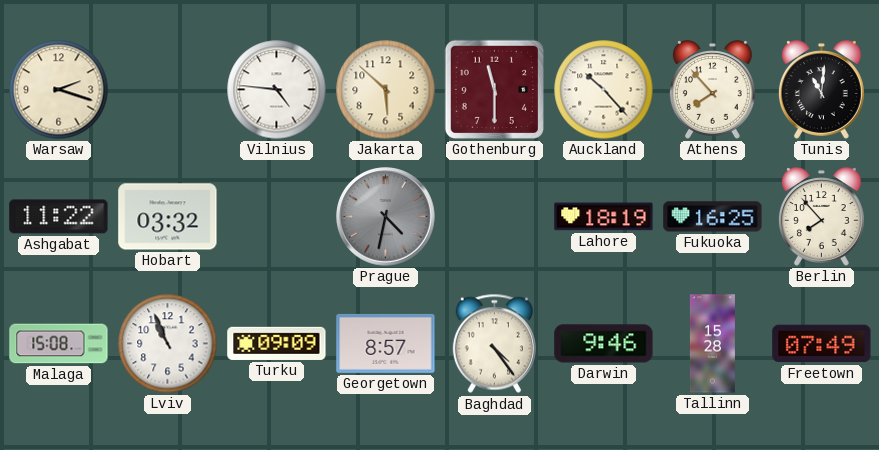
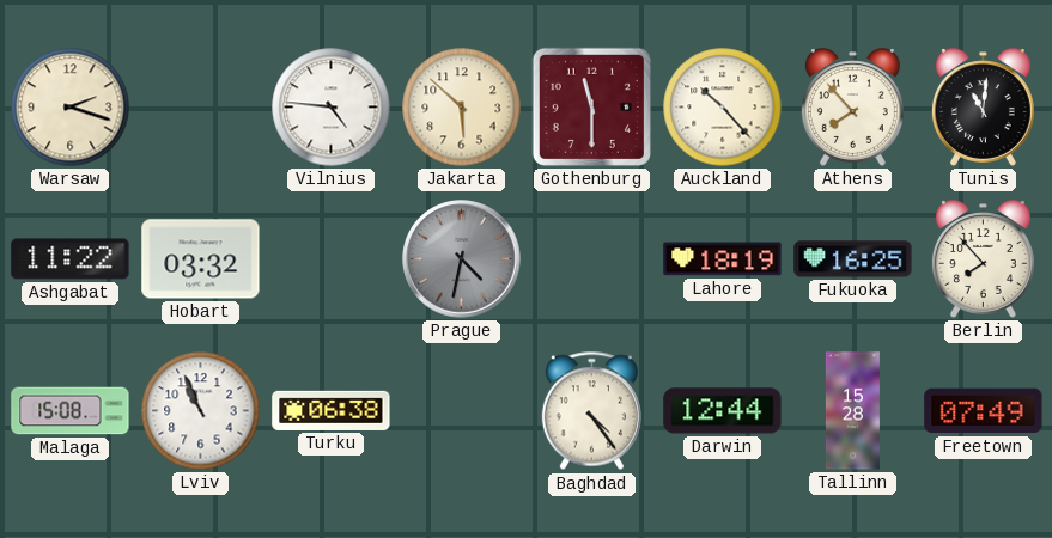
Turku: 09:09 -> 06:38 (332, 410)
Georgetown: 8:57 -> none (386, 343)
Darwin: 9:46 -> 12:44 (723, 411)
